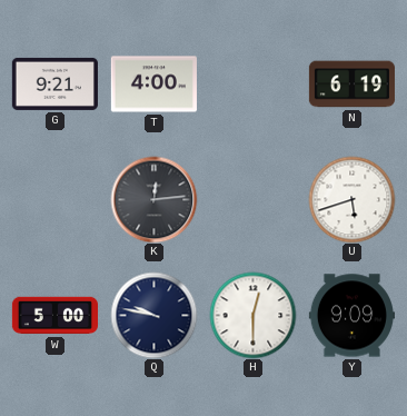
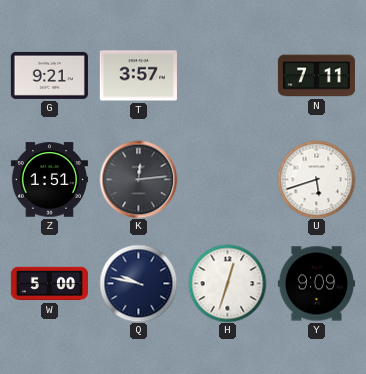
T: 4:00 -> 3:57 (138, 76)
N: 6:19 -> 7:11 (316, 76)
Z: none -> 1:51 (49, 180)
H: 12:30 -> 12:33 (227, 283)
